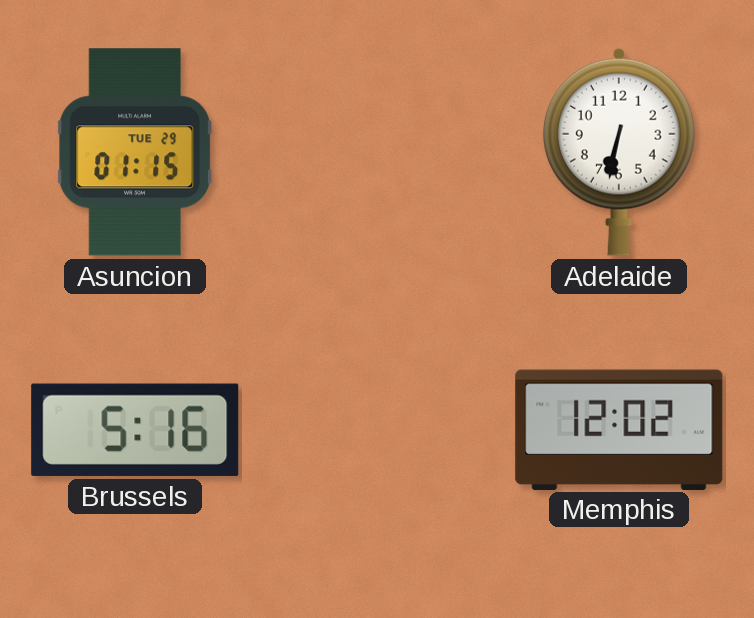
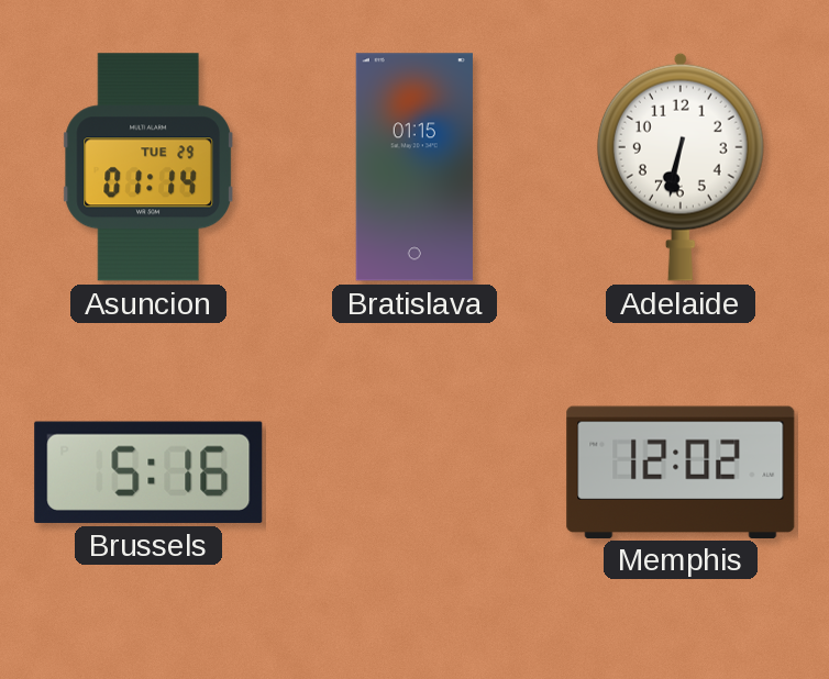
Asuncion: 01:15 -> 01:14 (148, 167)
Bratislava: none -> 01:15 (414, 167)
